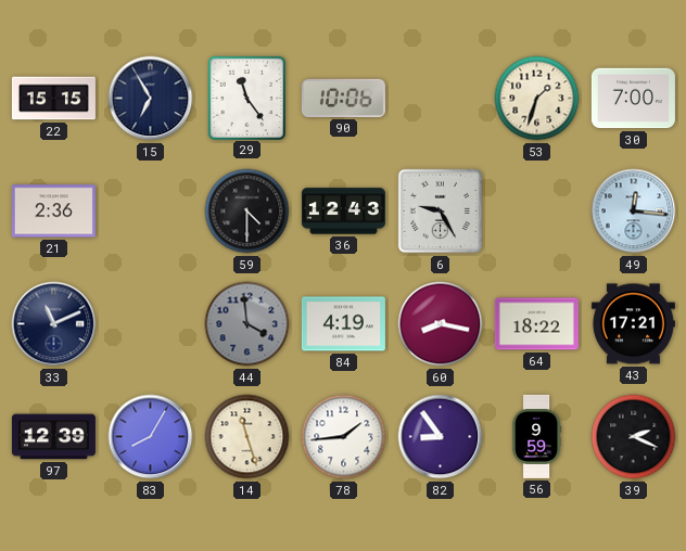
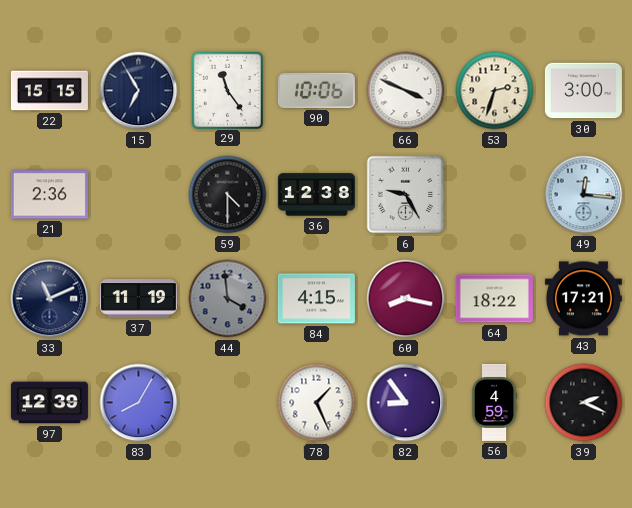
66: none -> 3:49 (406, 91)
53: 1:33 -> 2:33 (495, 91)
30: 7:00 -> 3:00 (583, 91)
36: 12:43 -> 12:38 (316, 195)
37: none -> 11:19 (138, 299)
84: 4:19 -> 4:15 (316, 299)
14: 11:27 -> none (247, 437)
78: 1:44 -> 1:26 (317, 403)
56: 9:59 -> 4:59 (495, 402)
